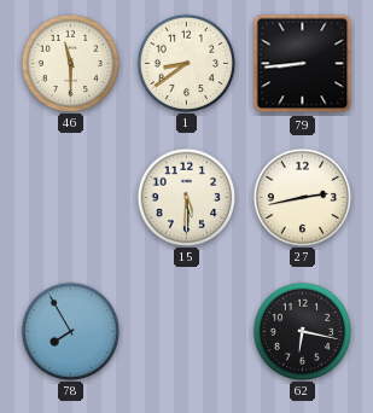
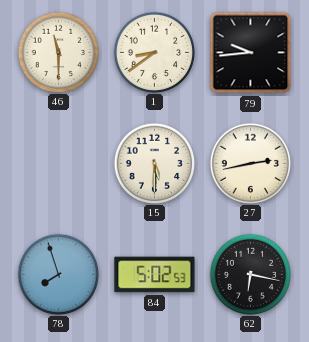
79: 8:44 -> 9:44 (251, 53)
78: 7:55 -> 7:57 (58, 274)
84: none -> 5:02 (155, 275)
